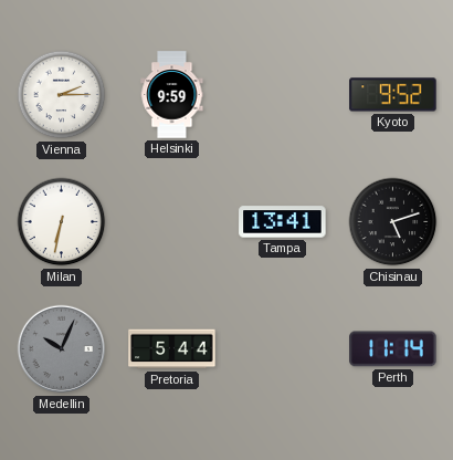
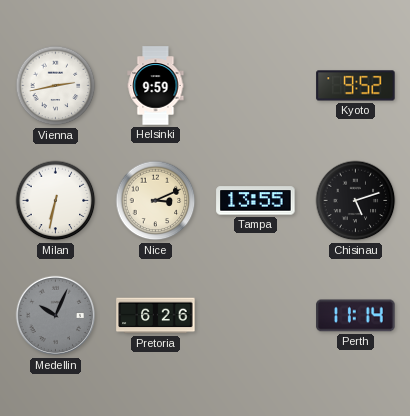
Vienna: 2:15 -> 2:43 (56, 86)
Nice: none -> 3:11 (156, 201)
Tampa: 13:41 -> 13:55 (256, 201)
Pretoria: 5:44 -> 6:26 (156, 316)
